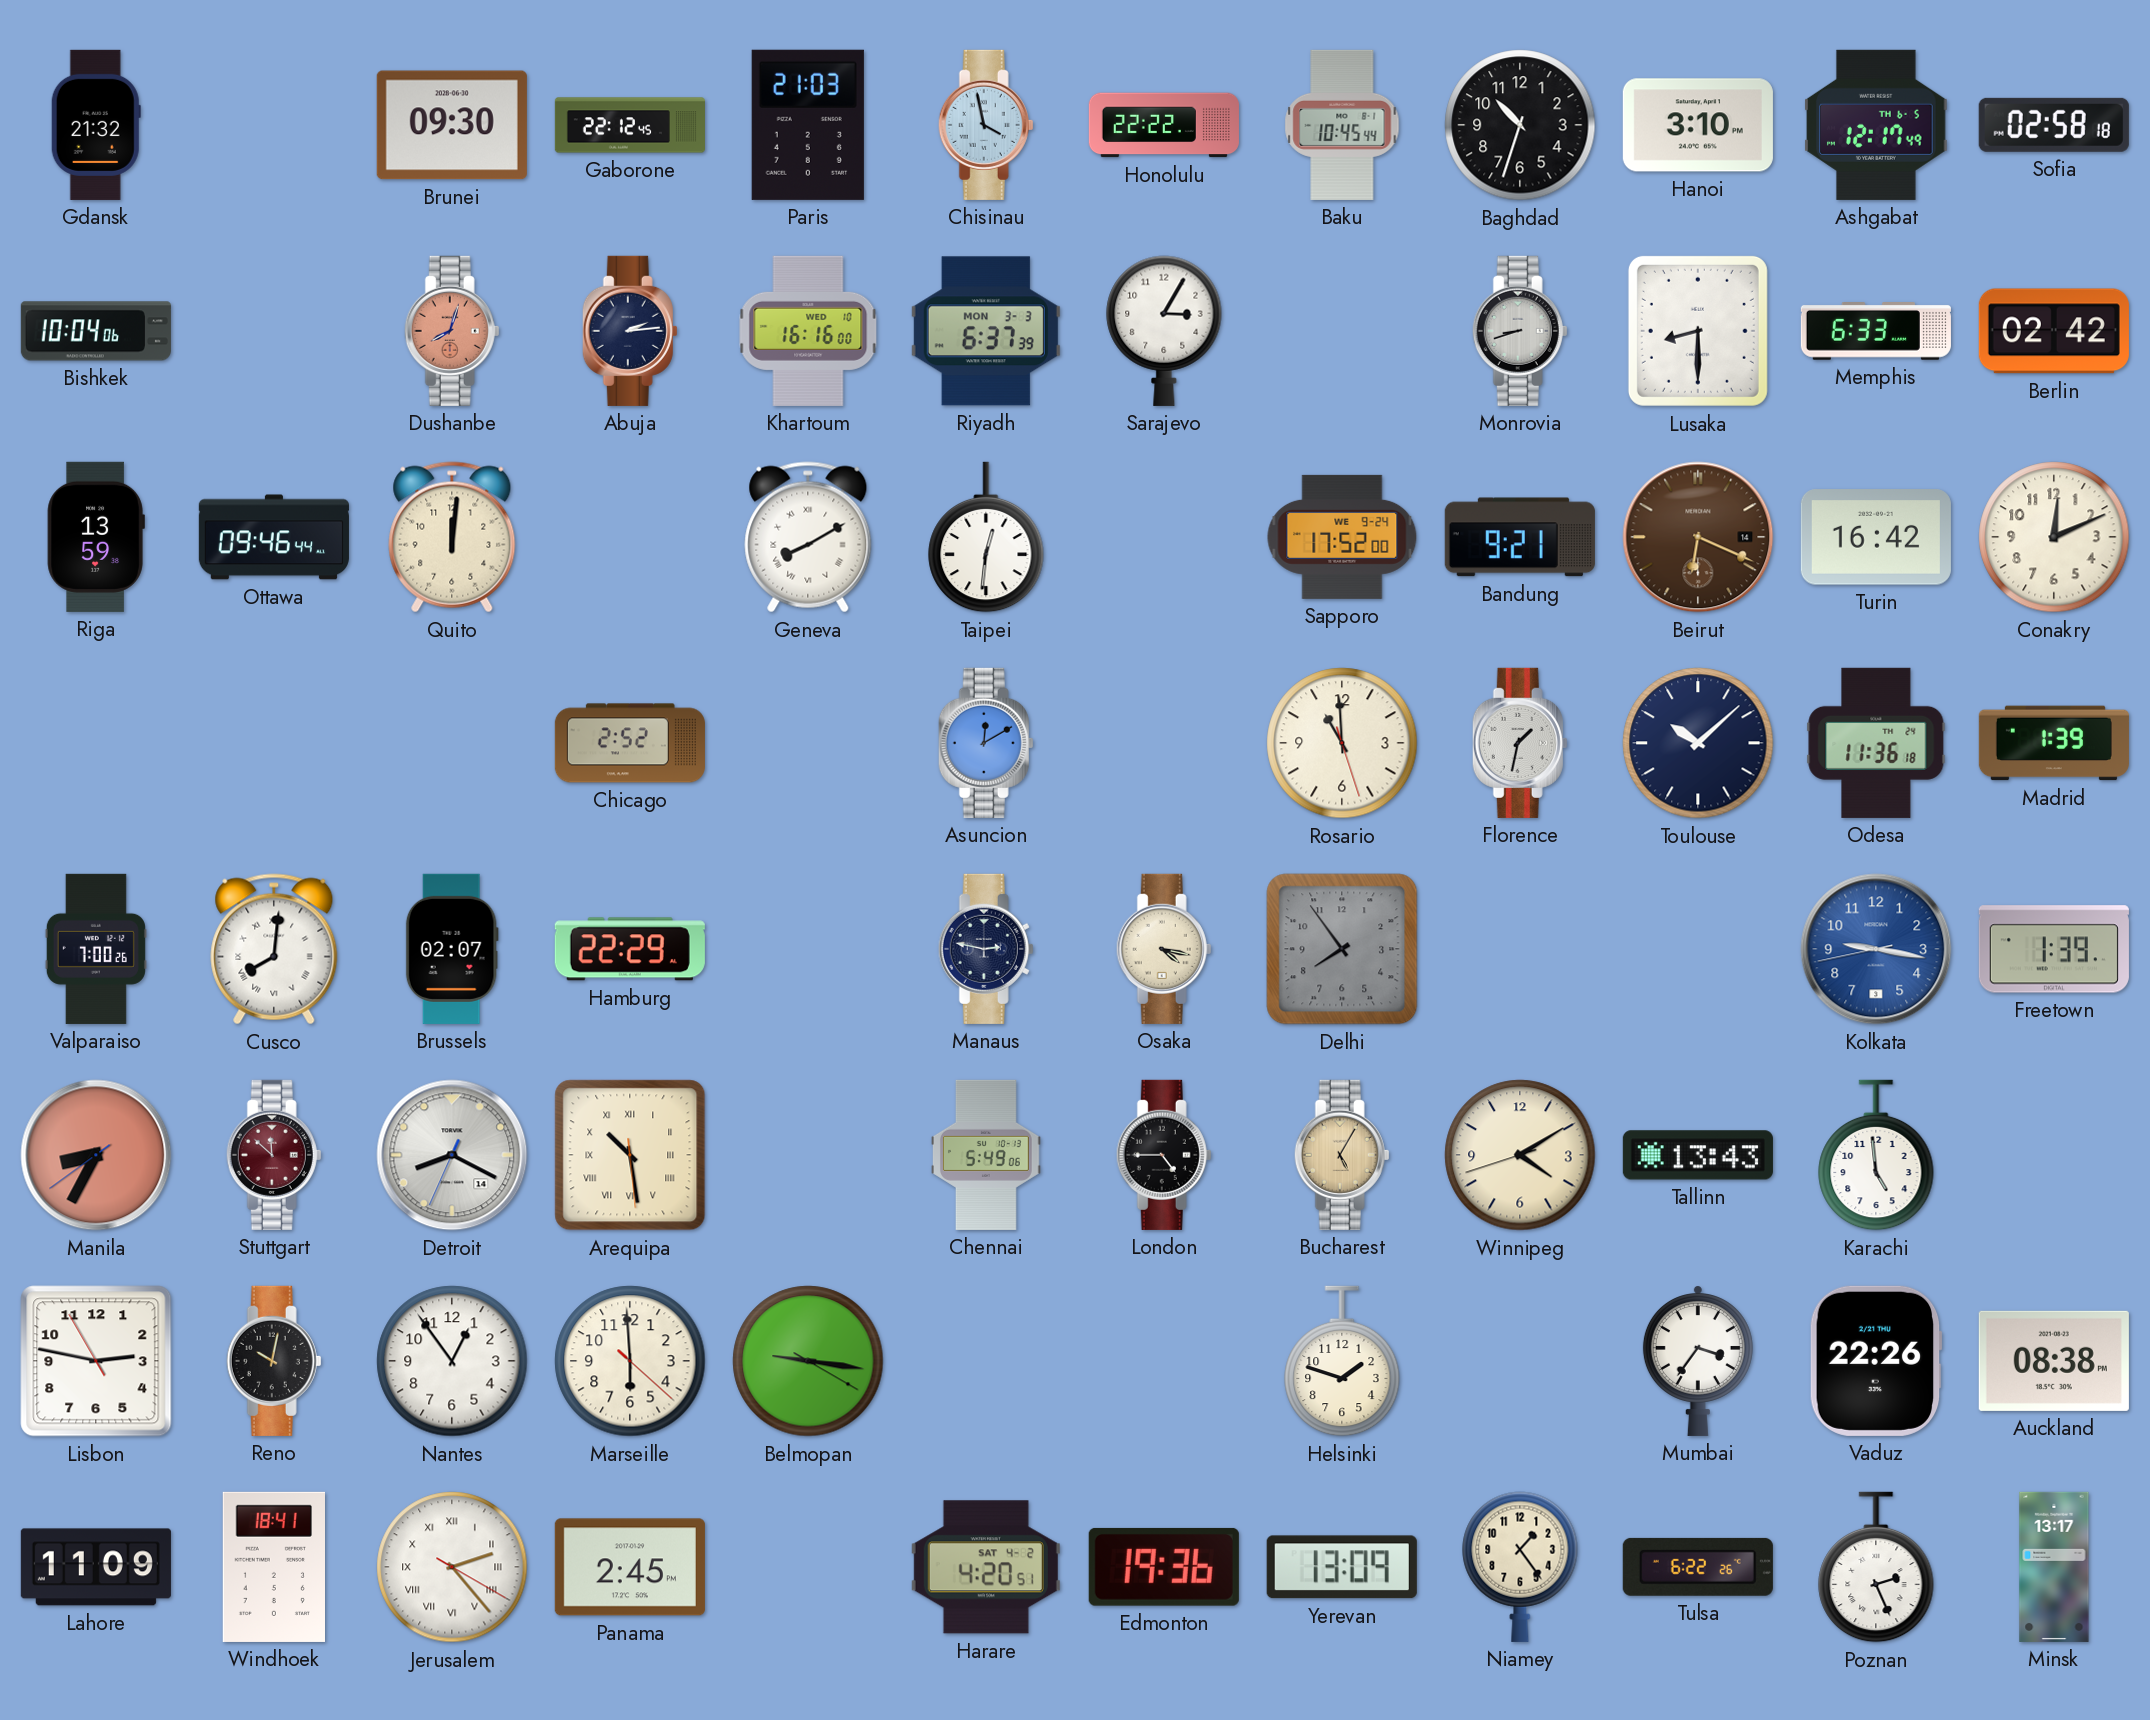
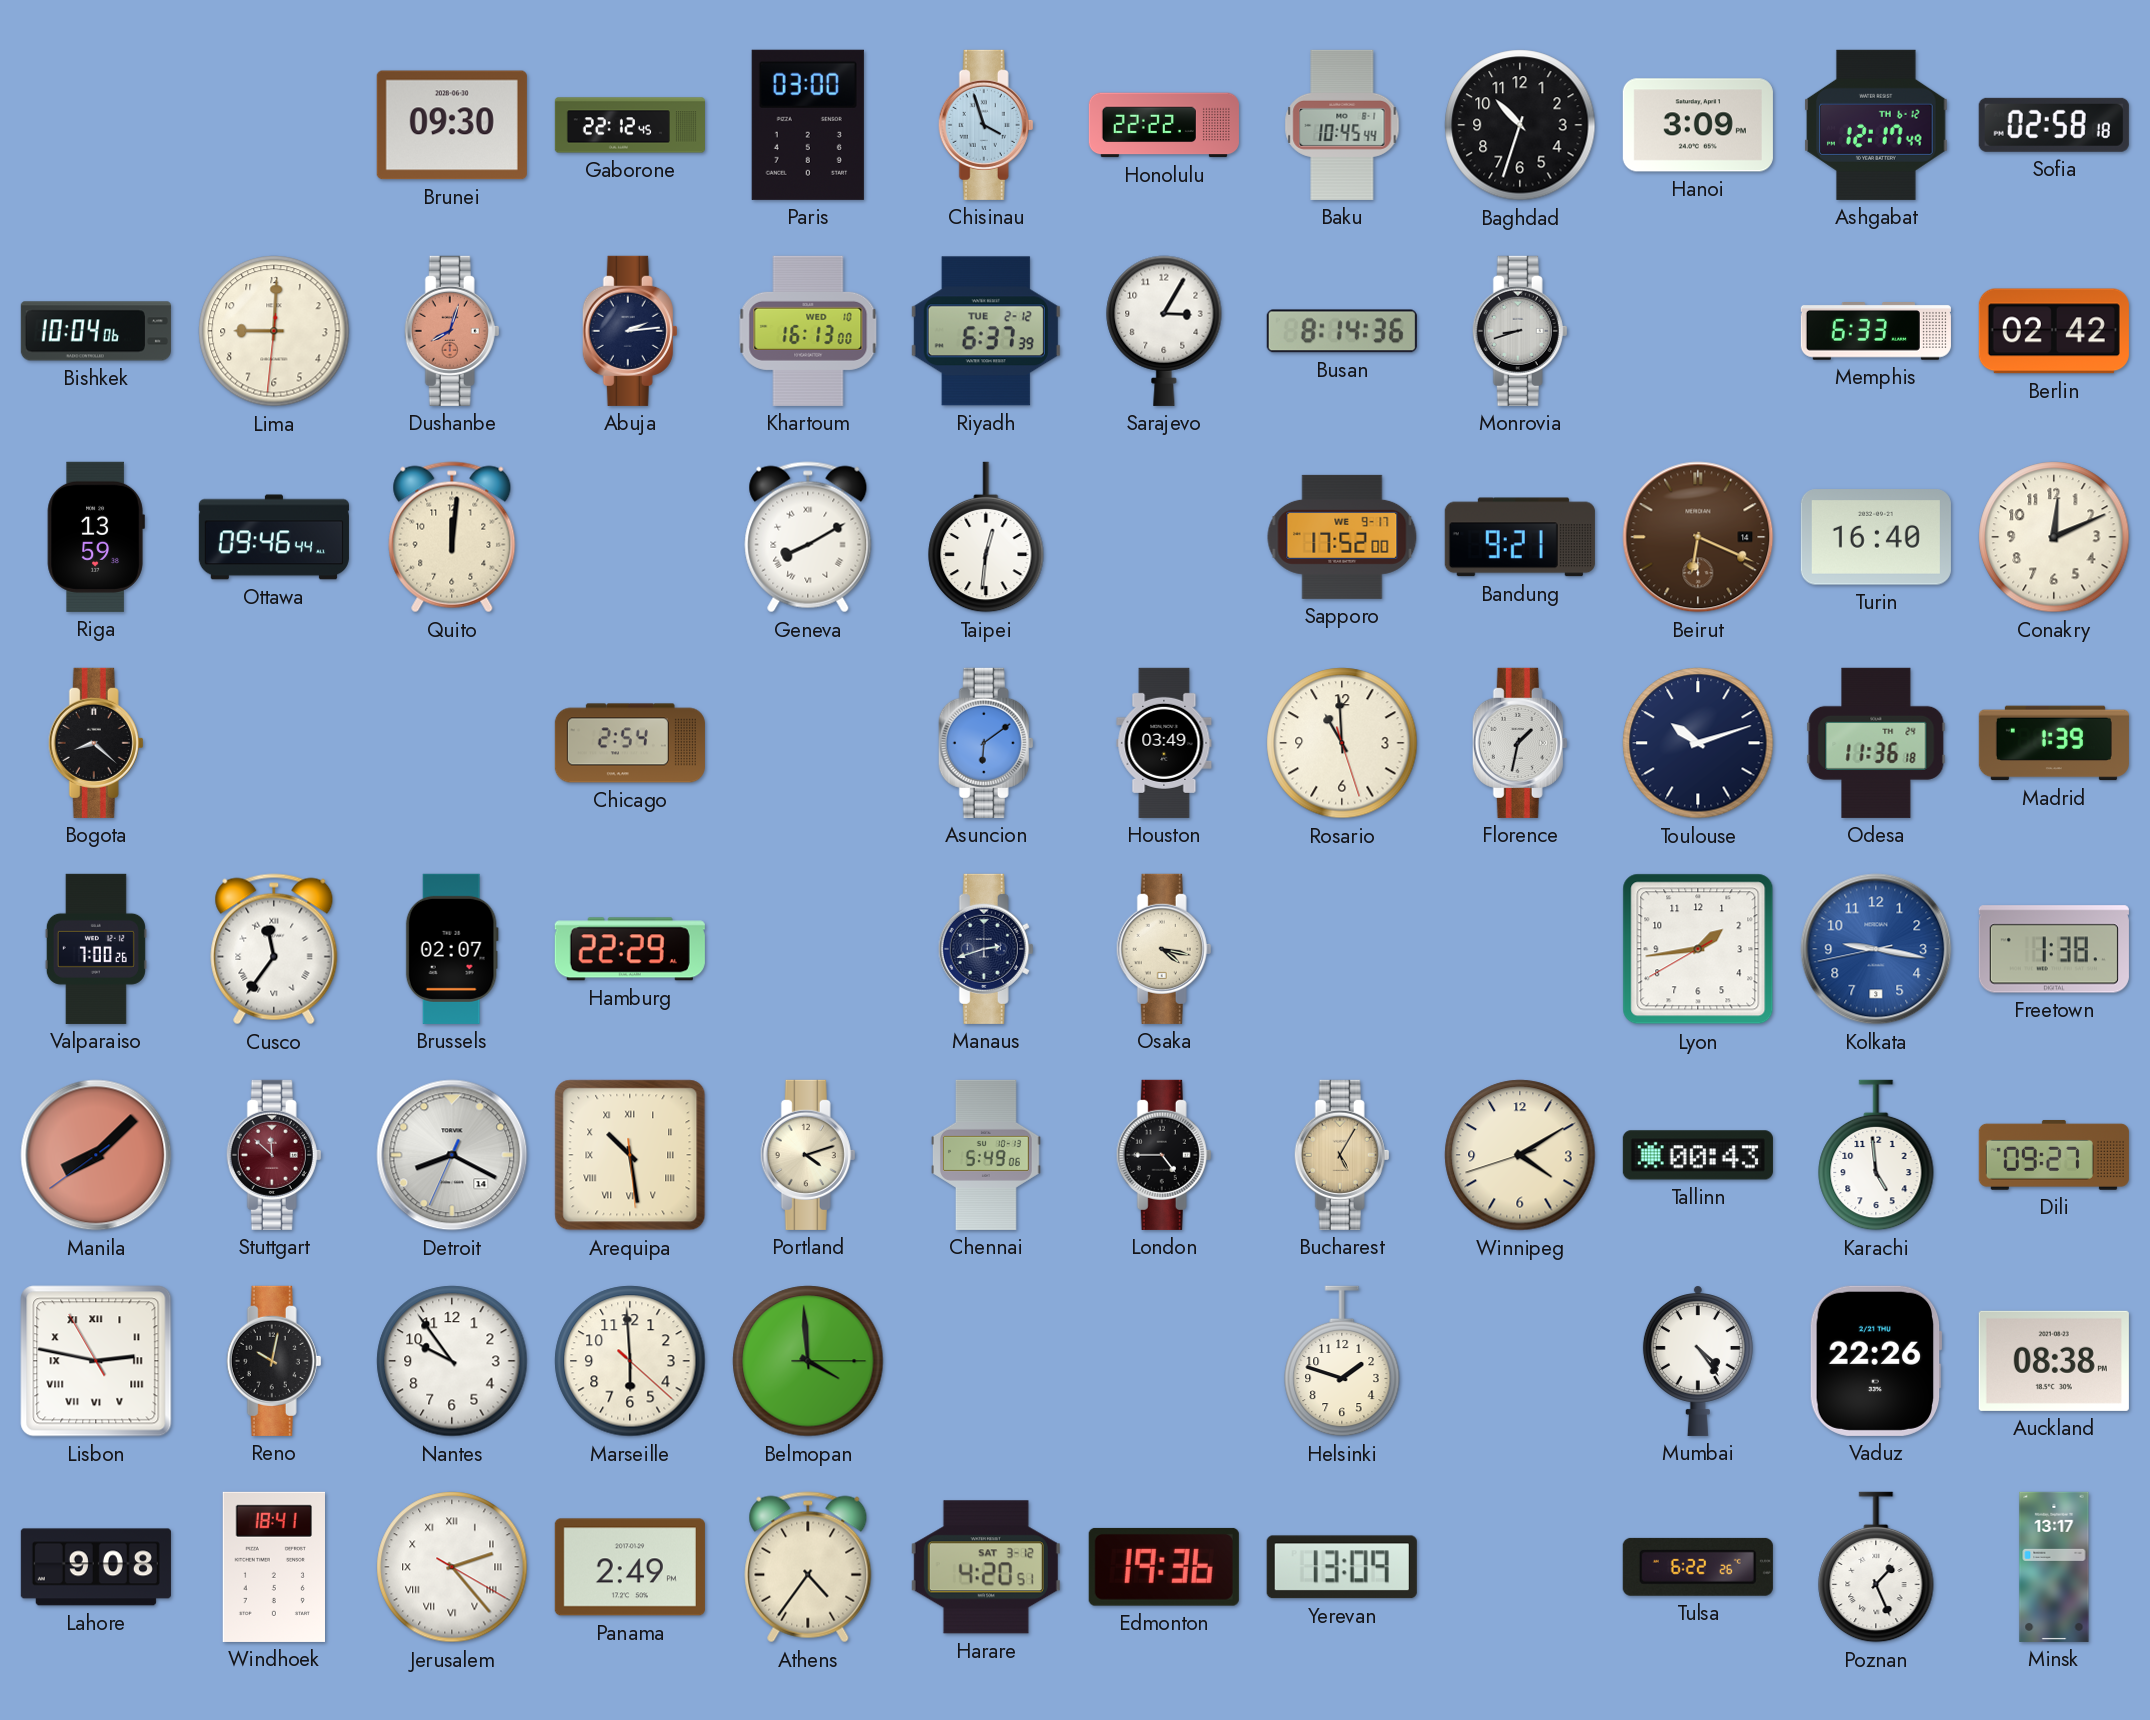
Gdansk: 21:32 -> none (96, 125)
Paris: 21:03 -> 03:00 (808, 125)
Chisinau: 3:58 -> 3:57 (986, 125)
Hanoi: 3:10 -> 3:09 (1698, 125)
Ashgabat date: TH 6-5 -> TH 6-12 (1876, 125)
Lima: none -> 9:00 (274, 331)
Khartoum: 16:16 -> 16:13 (808, 331)
Riyadh date: MON 3-3 -> TUE 2-12 (986, 331)
Busan: none -> 8:14 (1342, 331)
Lusaka: 8:30 -> none (1698, 331)
Sapporo date: WE 9-24 -> WE 9-17 (1342, 537)
Turin: 16:42 -> 16:40 (1876, 537)
Bogota: none -> 8:22 (96, 743)
Chicago: 2:52 -> 2:54 (630, 743)
Asuncion: 12:10 -> 6:09 (986, 743)
Houston: none -> 03:49 (1164, 743)
Toulouse: 10:08 -> 10:12 (1698, 743)
Cusco: 8:01 -> 11:36 (274, 949)
Manaus: 2:47 -> 2:42 (986, 949)
Delhi: 7:54 -> none (1342, 949)
Lyon: none -> 1:43 (1698, 949)
Freetown: 1:39 -> 1:38 (2054, 949)
Manila: 8:34 -> 8:07 (96, 1155)
Portland: none -> 4:12 (808, 1155)
Tallinn: 13:43 -> 00:43 (1698, 1155)
Dili: none -> 09:27 (2054, 1155)
Lisbon numerals: Arabic -> Roman (96, 1361)
Nantes: 12:54 -> 9:54 (452, 1361)
Belmopan: 9:16 -> 3:59 (808, 1361)
Mumbai: 3:36 -> 4:24 (1698, 1361)
Lahore: 11:09 -> 9:08 (96, 1567)
Panama: 2:45 -> 2:49 (630, 1567)
Athens: none -> 4:36 (808, 1567)
Harare date: SAT 4-2 -> SAT 3-12 (986, 1567)
Niamey: 1:24 -> none (1520, 1567)
Poznan: 2:26 -> 1:26 (1876, 1567)
